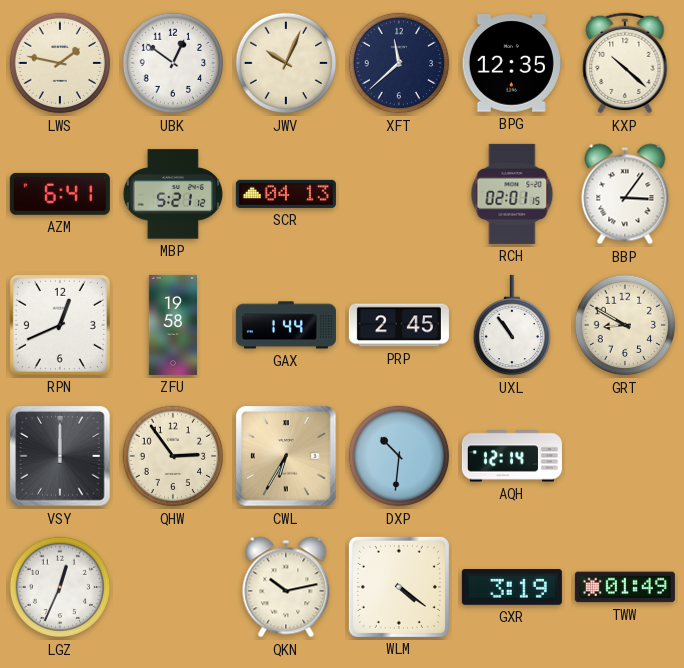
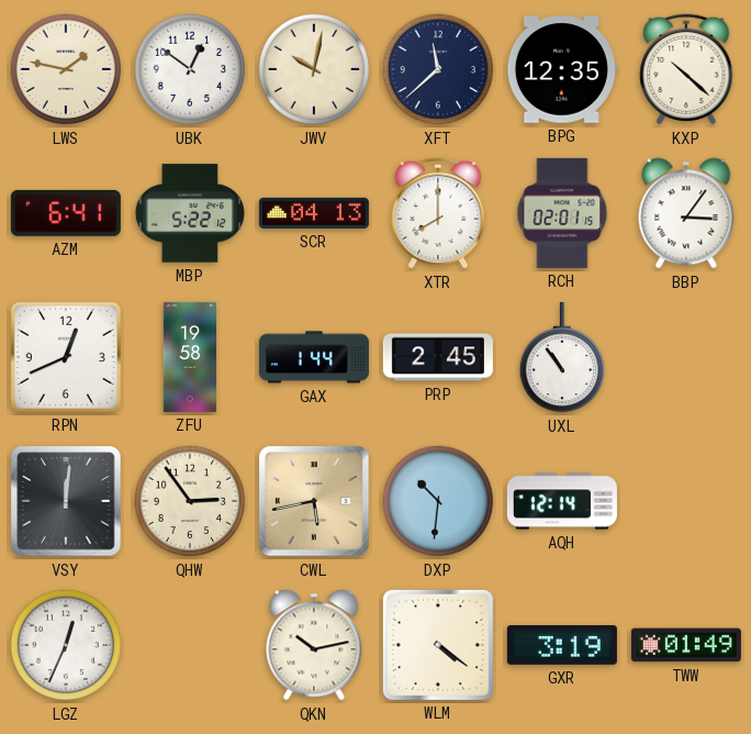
JWV: 10:04 -> 10:02 (314, 69)
MBP: 5:21 -> 5:22 (190, 213)
XTR: none -> 8:00 (438, 213)
GRT: 8:50 -> none (625, 325)
VSY: 12:00 -> 12:01 (66, 501)
CWL: 6:35 -> 5:43 (314, 501)
